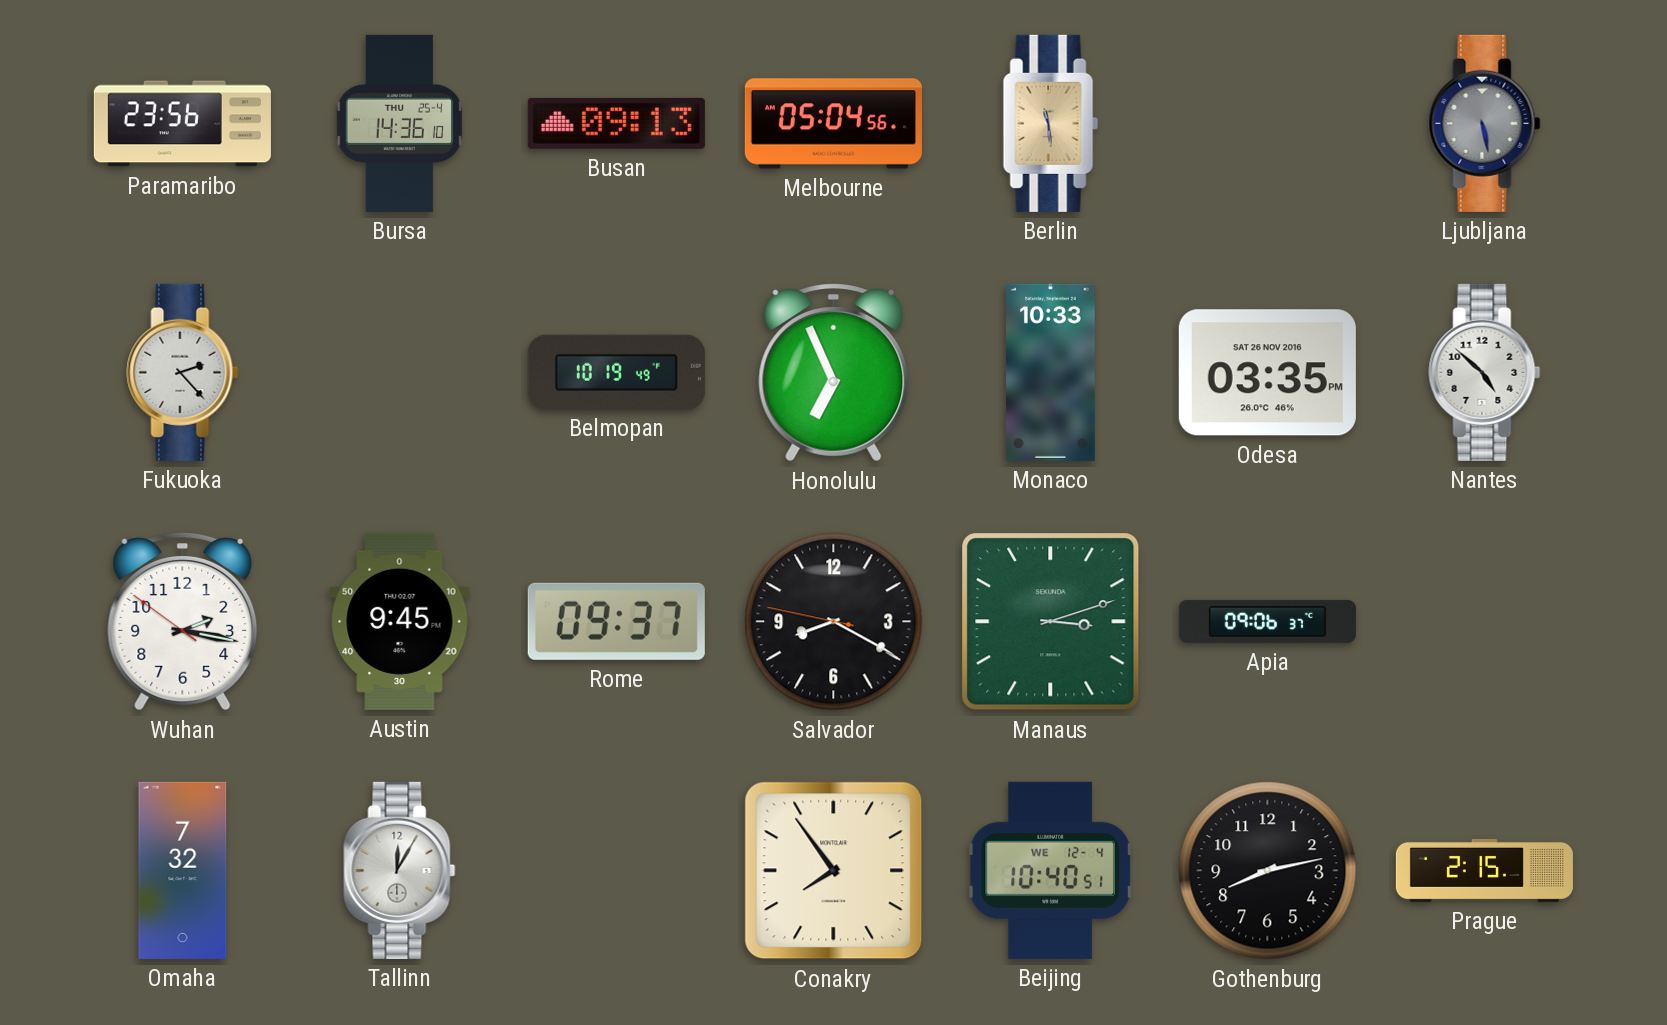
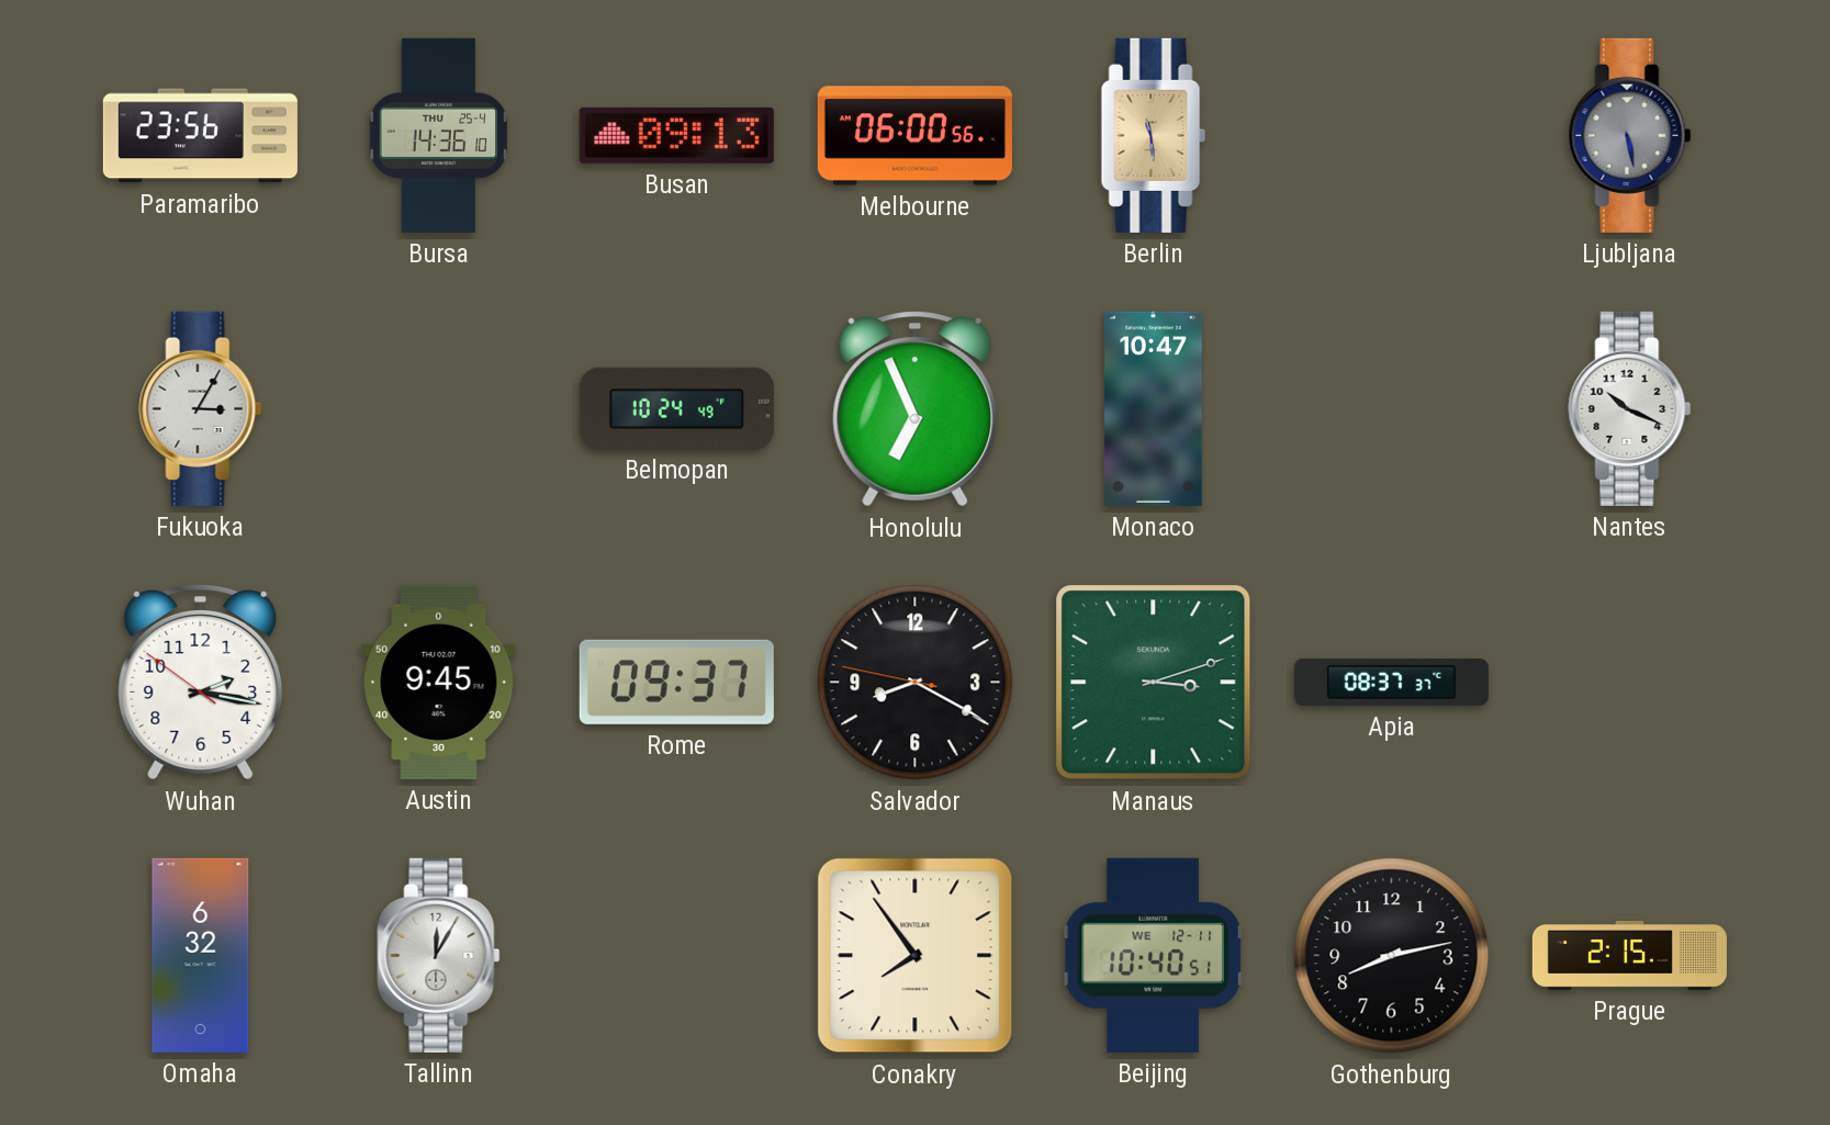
Melbourne: 05:04 -> 06:00 (914, 136)
Fukuoka: 2:23 -> 3:05 (201, 408)
Belmopan: 10:19 -> 10:24 (676, 408)
Monaco: 10:33 -> 10:47 (1154, 408)
Odesa: 03:35 -> none (1267, 373)
Nantes: 4:52 -> 10:19 (1630, 408)
Apia: 09:06 -> 08:37 (1391, 682)
Omaha: 7:32 -> 6:32 (201, 955)
Beijing date: WE 12-4 -> WE 12-11 (1154, 955)
